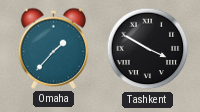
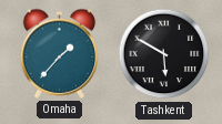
Tashkent: 3:50 -> 5:50 (164, 54)
